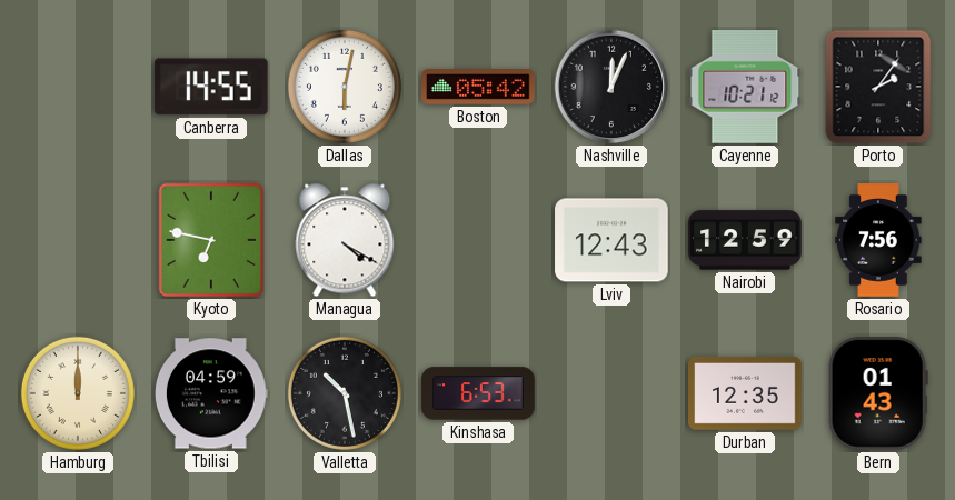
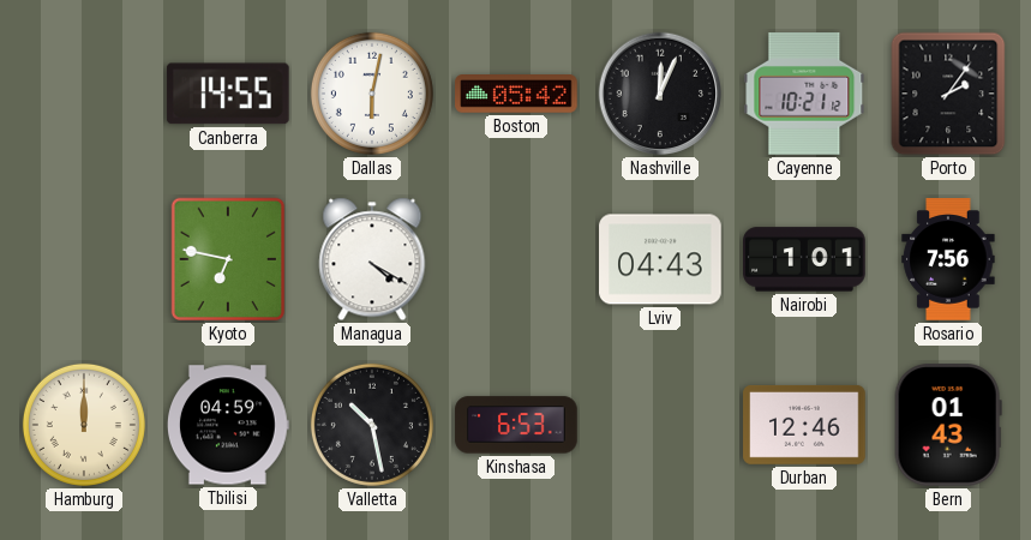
Lviv: 12:43 -> 04:43 (660, 259)
Nairobi: 12:59 -> 1:01 (804, 259)
Durban: 12:35 -> 12:46 (804, 425)
